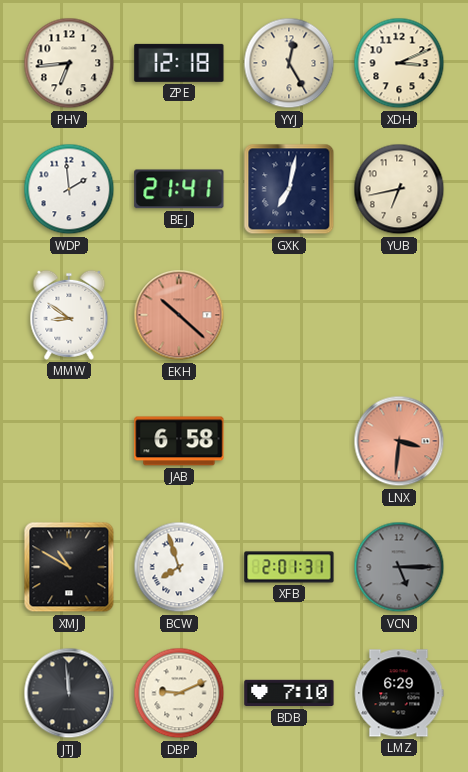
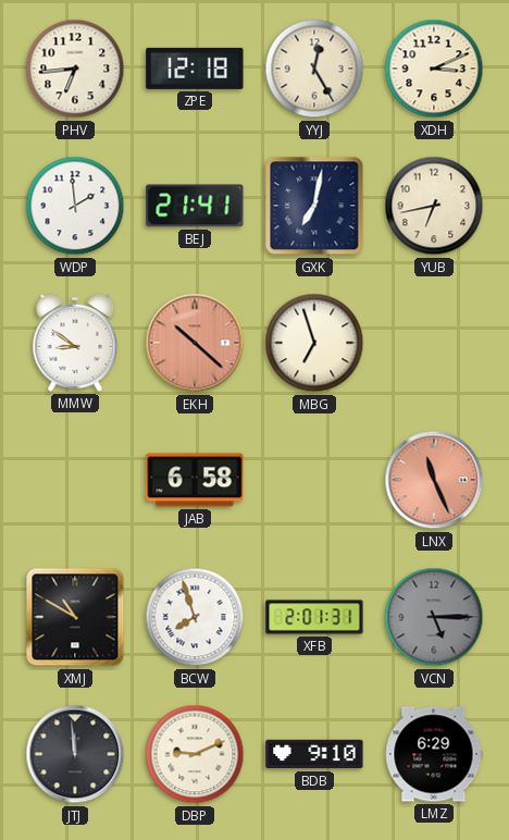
MBG: none -> 6:57 (314, 343)
LNX: 3:31 -> 11:26 (434, 480)
BDB: 7:10 -> 9:10 (314, 754)
